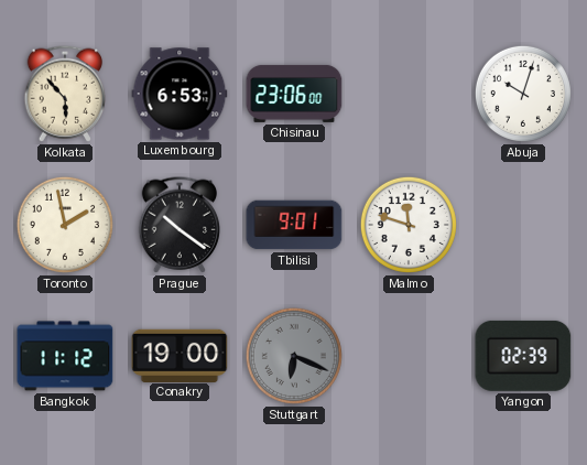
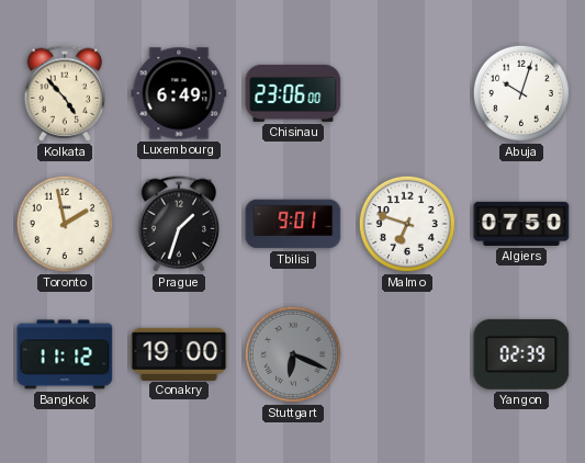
Kolkata: 5:53 -> 4:53 (65, 93)
Luxembourg: 6:53 -> 6:49 (179, 93)
Prague: 10:21 -> 1:33 (179, 224)
Malmo: 11:48 -> 6:48 (407, 224)
Algiers: none -> 07:50 (521, 224)
